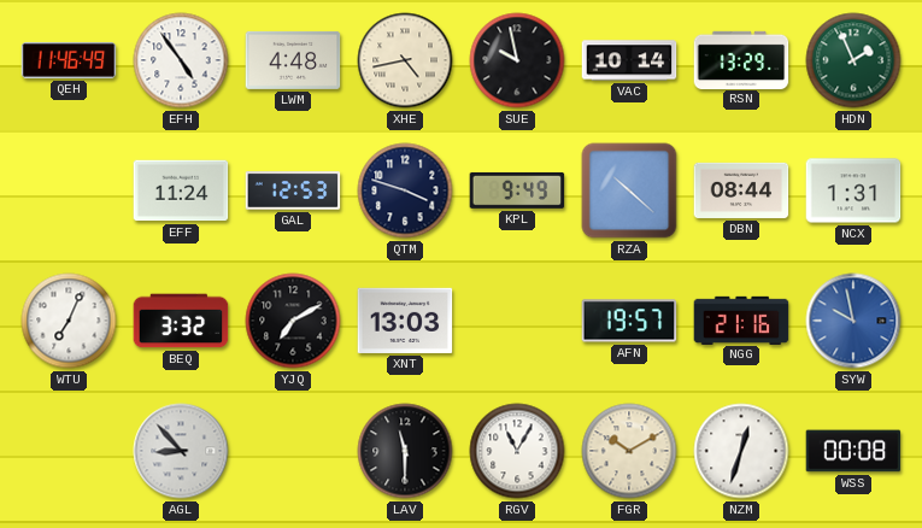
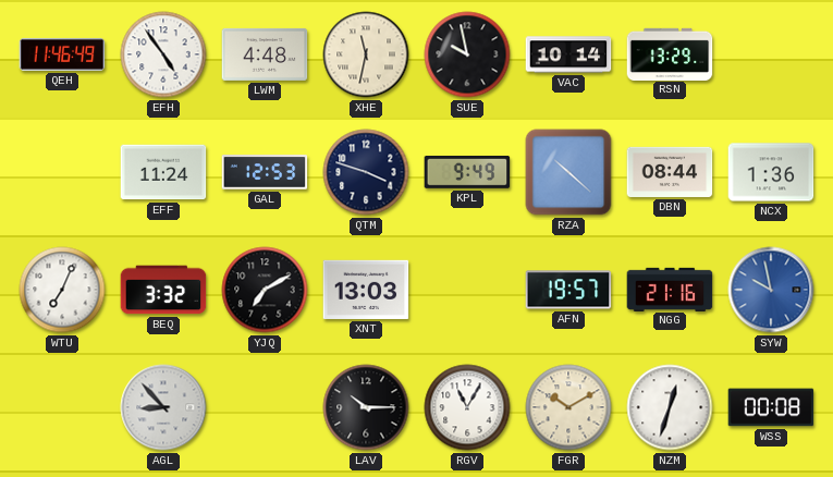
XHE: 4:43 -> 11:32 (366, 54)
HDN: 1:56 -> none (853, 60)
NCX: 1:31 -> 1:36 (771, 172)
LAV: 11:30 -> 10:15 (366, 407)
